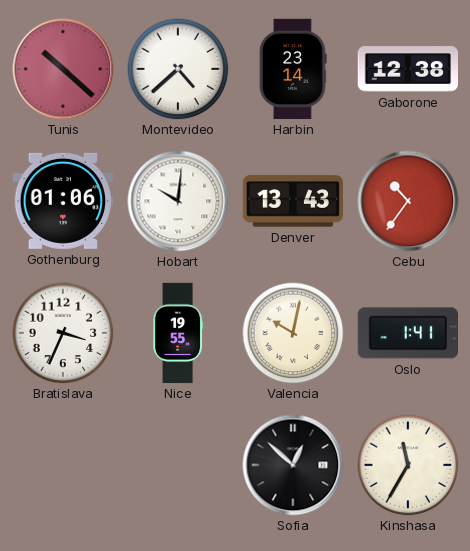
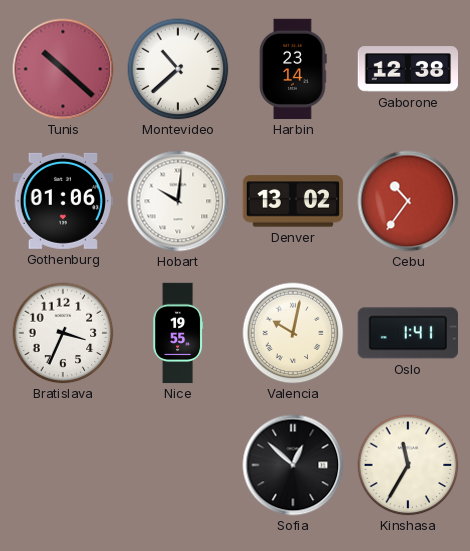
Montevideo: 4:38 -> 10:38 (178, 69)
Denver: 13:43 -> 13:02 (292, 201)
